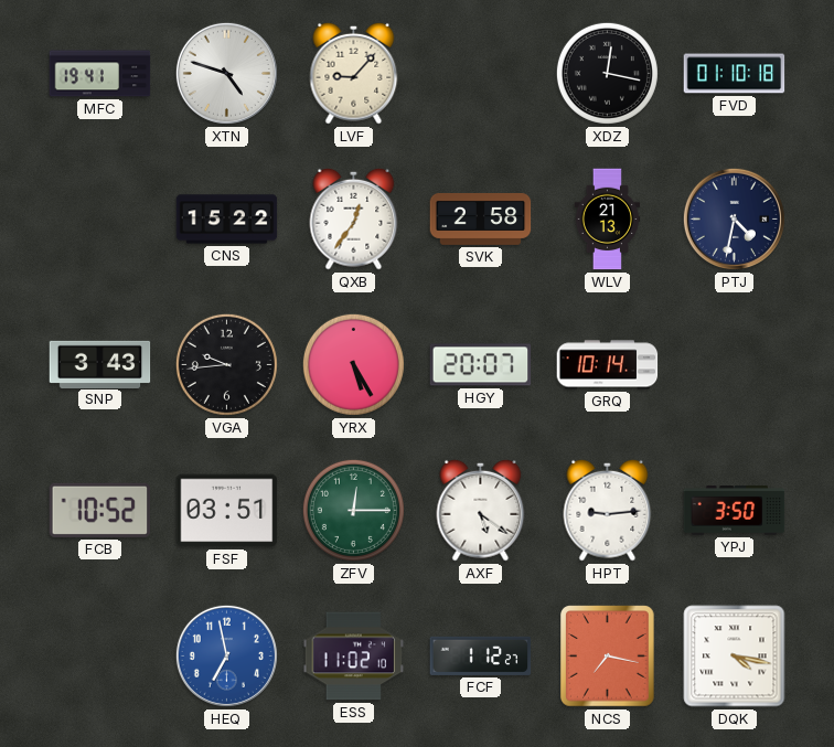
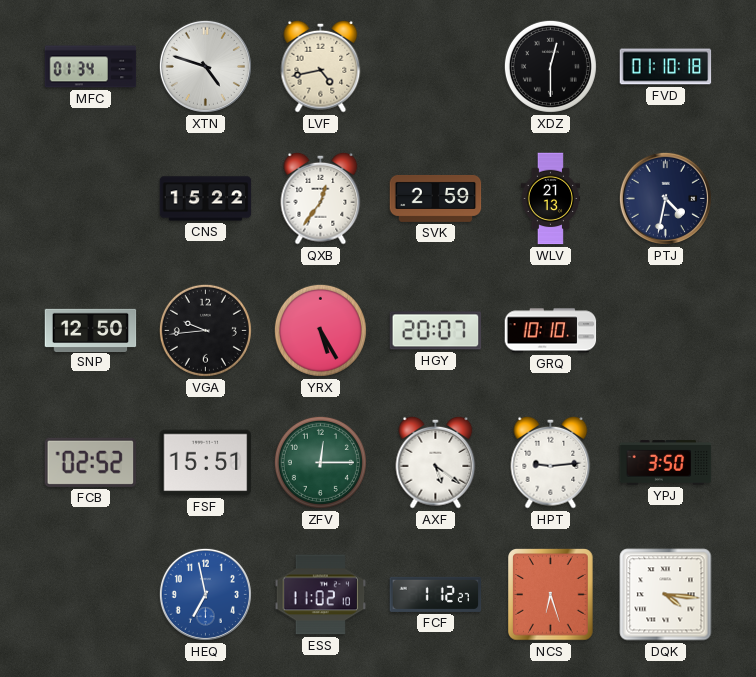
MFC: 19:41 -> 01:34 (91, 67)
LVF: 9:07 -> 4:43 (321, 66)
XDZ: 12:17 -> 12:30 (550, 66)
SVK: 2:58 -> 2:59 (436, 198)
SNP: 3:43 -> 12:50 (91, 330)
GRQ: 10:14 -> 10:10 (551, 331)
FCB: 10:52 -> 02:52 (91, 462)
FSF: 03:51 -> 15:51 (206, 463)
NCS: 7:17 -> 6:27 (551, 595)
DQK: 4:17 -> 4:16 (666, 595)
